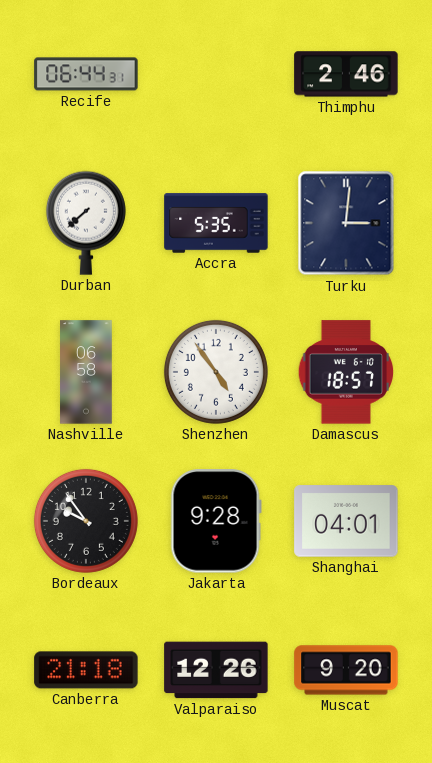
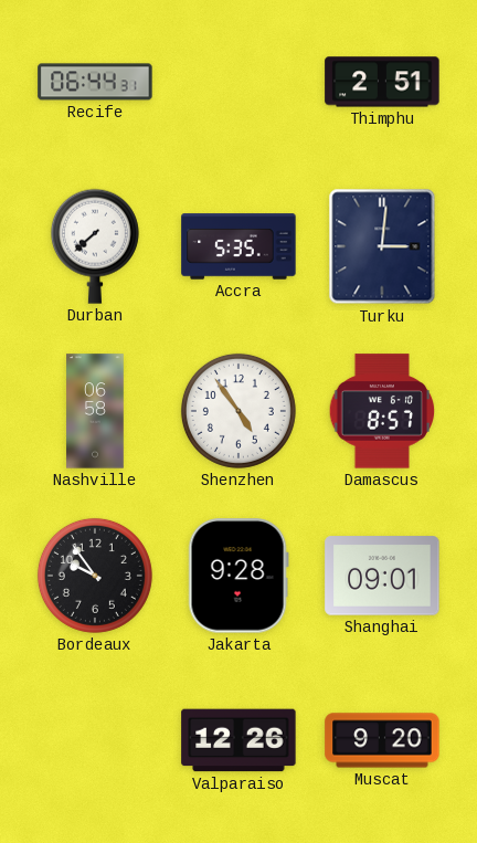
Thimphu: 2:46 -> 2:51 (382, 82)
Damascus: 18:57 -> 8:57 (382, 411)
Shanghai: 04:01 -> 09:01 (382, 576)
Canberra: 21:18 -> none (86, 670)
